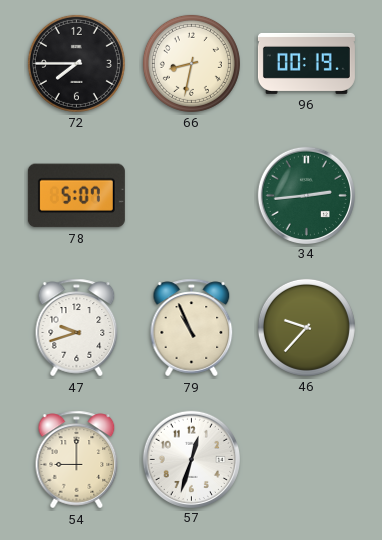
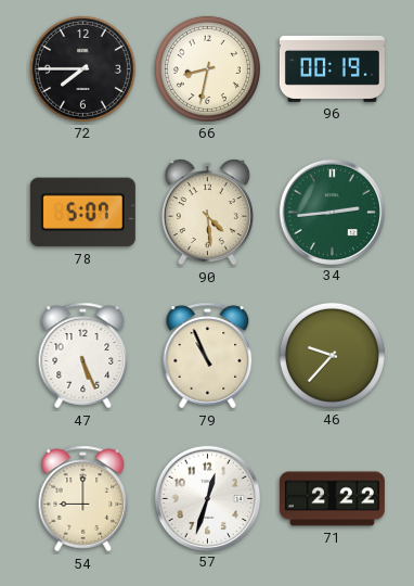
90: none -> 4:29 (207, 213)
47: 9:42 -> 5:26 (83, 356)
71: none -> 2:22 (332, 499)
